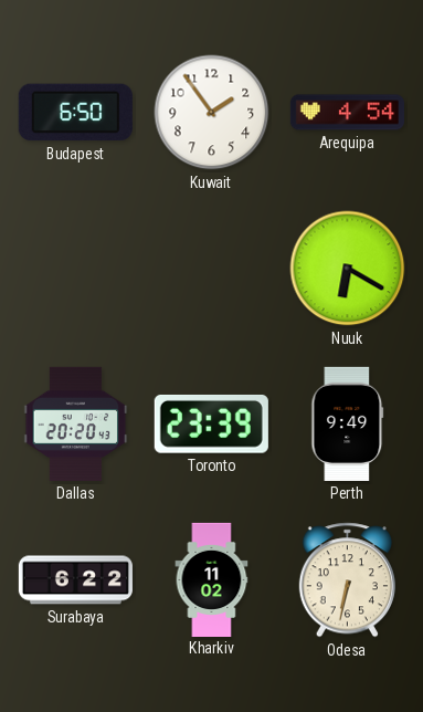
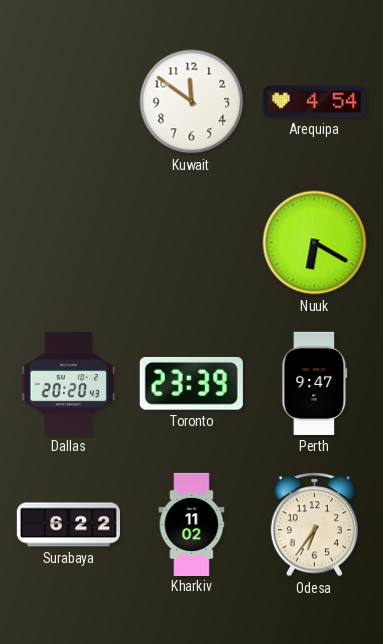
Budapest: 6:50 -> none (75, 113)
Kuwait: 1:54 -> 11:51 (192, 102)
Perth: 9:49 -> 9:47 (315, 383)
Odesa: 6:32 -> 6:36 (314, 525)
